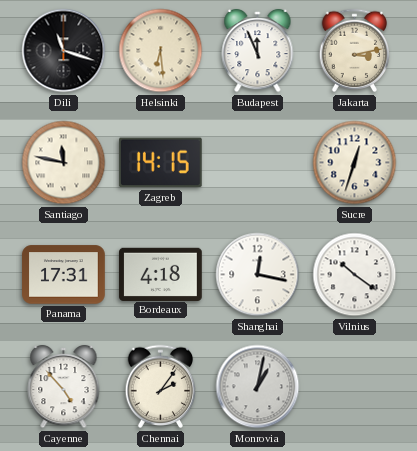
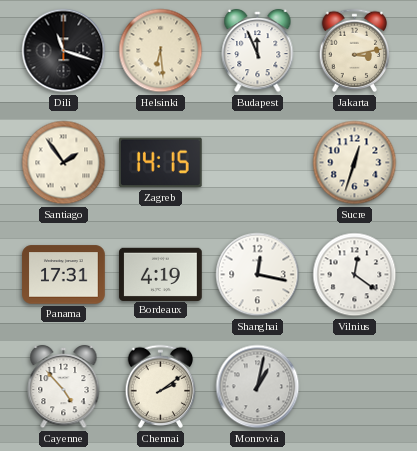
Santiago: 11:47 -> 1:54 (64, 163)
Bordeaux: 4:18 -> 4:19 (161, 274)
Vilnius: 10:21 -> 12:21 (355, 275)
Chennai: 2:06 -> 2:09 (161, 387)
